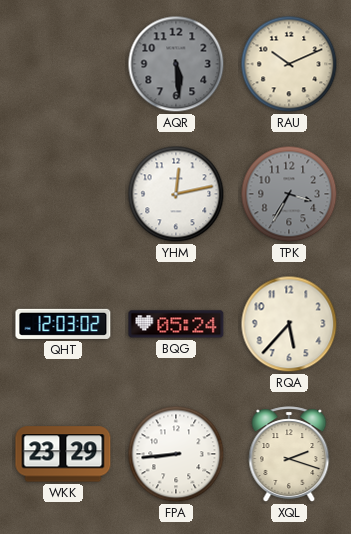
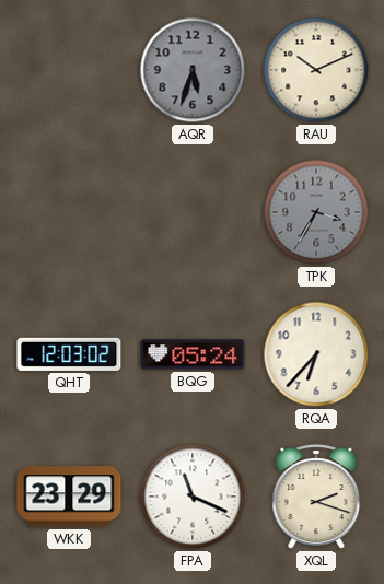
AQR: 5:29 -> 5:33 (193, 70)
YHM: 12:13 -> none (176, 194)
RQA: 5:37 -> 6:37 (316, 354)
FPA: 8:44 -> 11:19 (193, 497)
